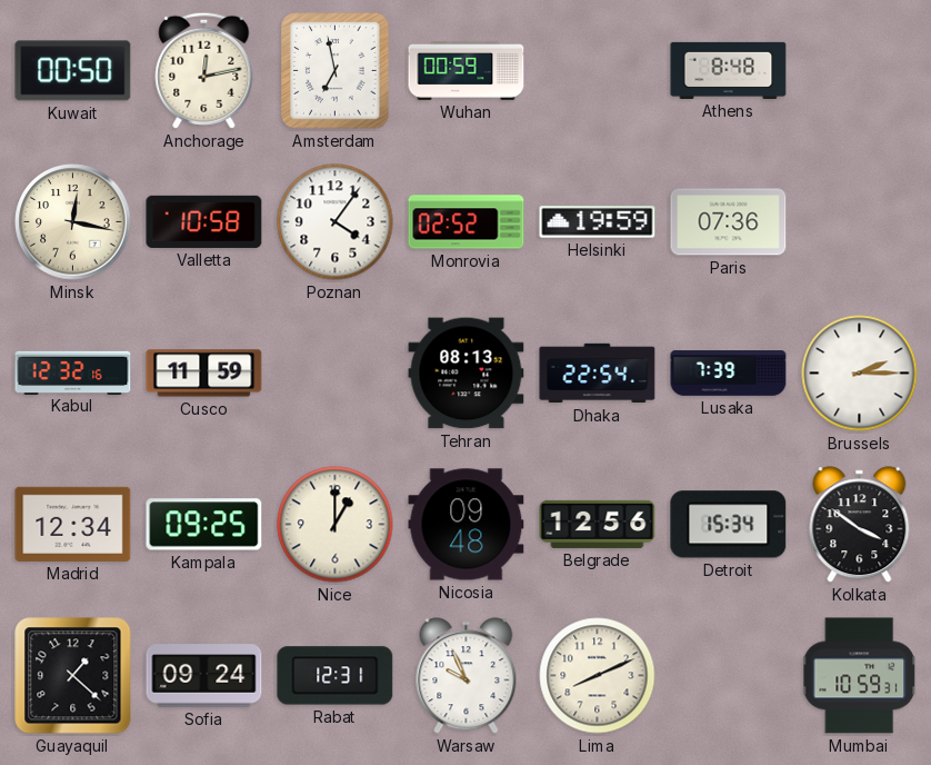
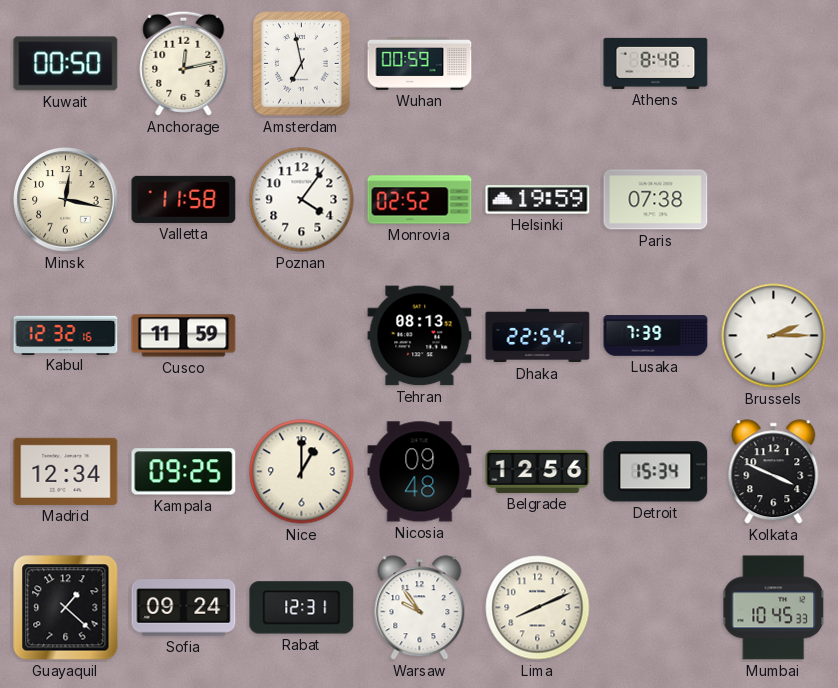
Valletta: 10:58 -> 11:58 (184, 199)
Paris: 07:36 -> 07:38 (656, 200)
Kolkata: 3:51 -> 3:49 (774, 472)
Warsaw: 9:56 -> 9:54 (420, 608)
Mumbai: 10:59 -> 10:45 (774, 608)
